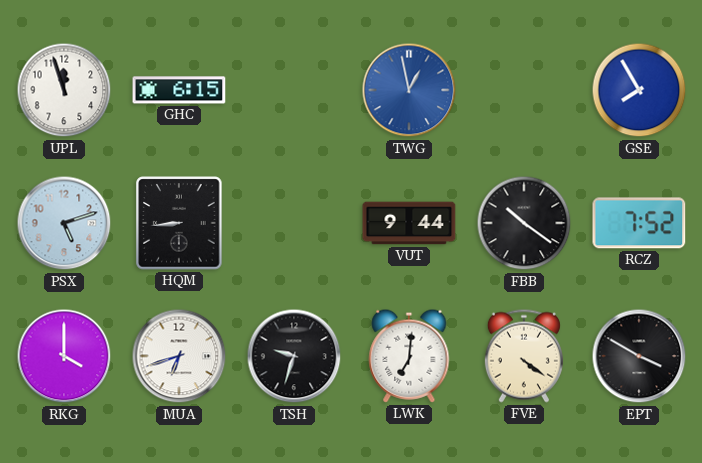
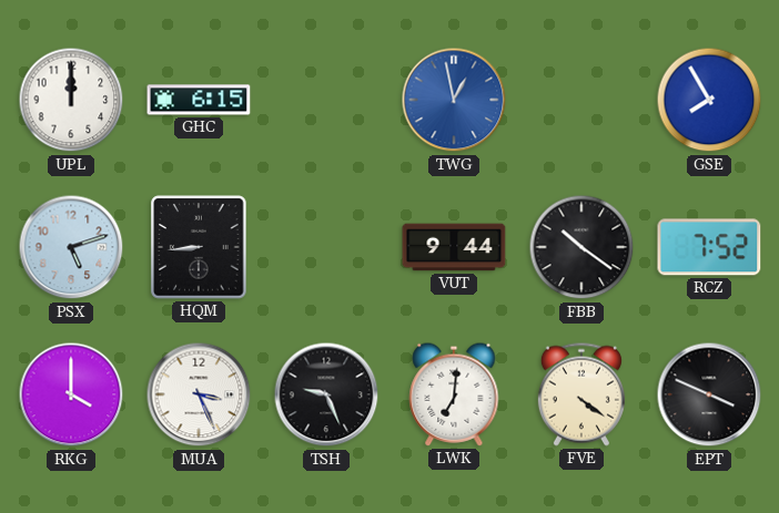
UPL: 11:57 -> 12:00 (71, 100)
MUA: 6:42 -> 3:26 (199, 394)
TSH: 9:33 -> 9:26 (326, 394)
EPT: 3:50 -> 3:49 (709, 394)
